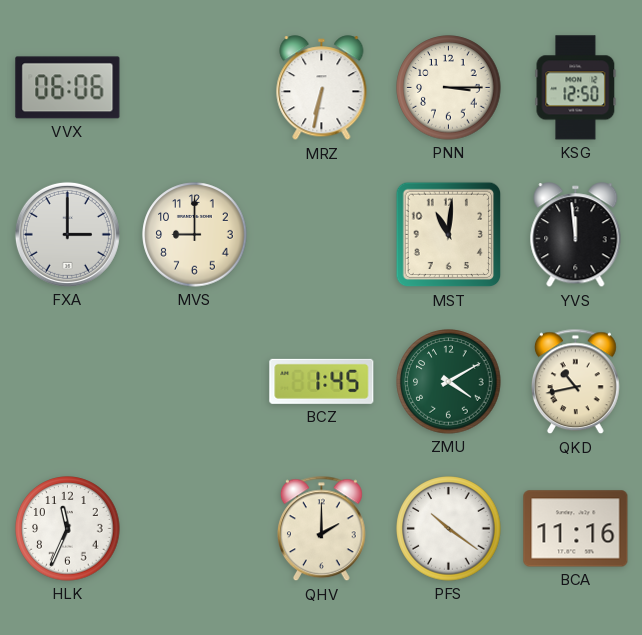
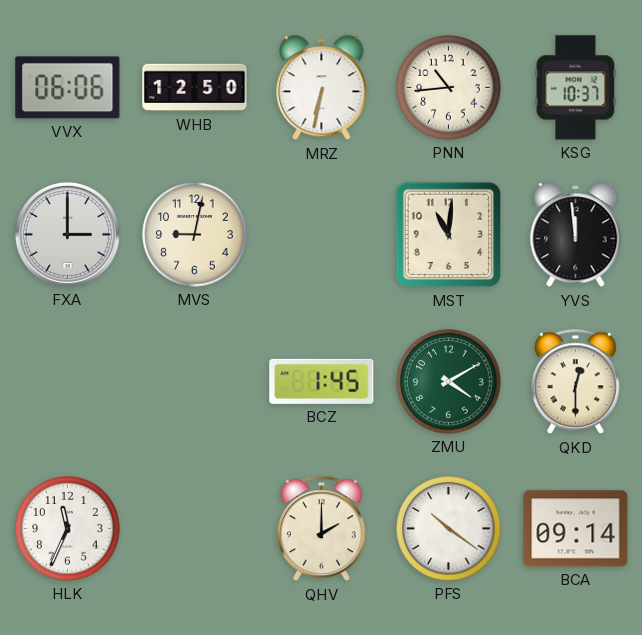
WHB: none -> 12:50 (195, 88)
PNN: 3:15 -> 10:44 (449, 88)
KSG: 12:50 -> 10:37 (576, 88)
MVS: 9:00 -> 9:02 (195, 235)
QKD: 10:43 -> 12:30 (576, 382)
BCA: 11:16 -> 09:14 (576, 529)
